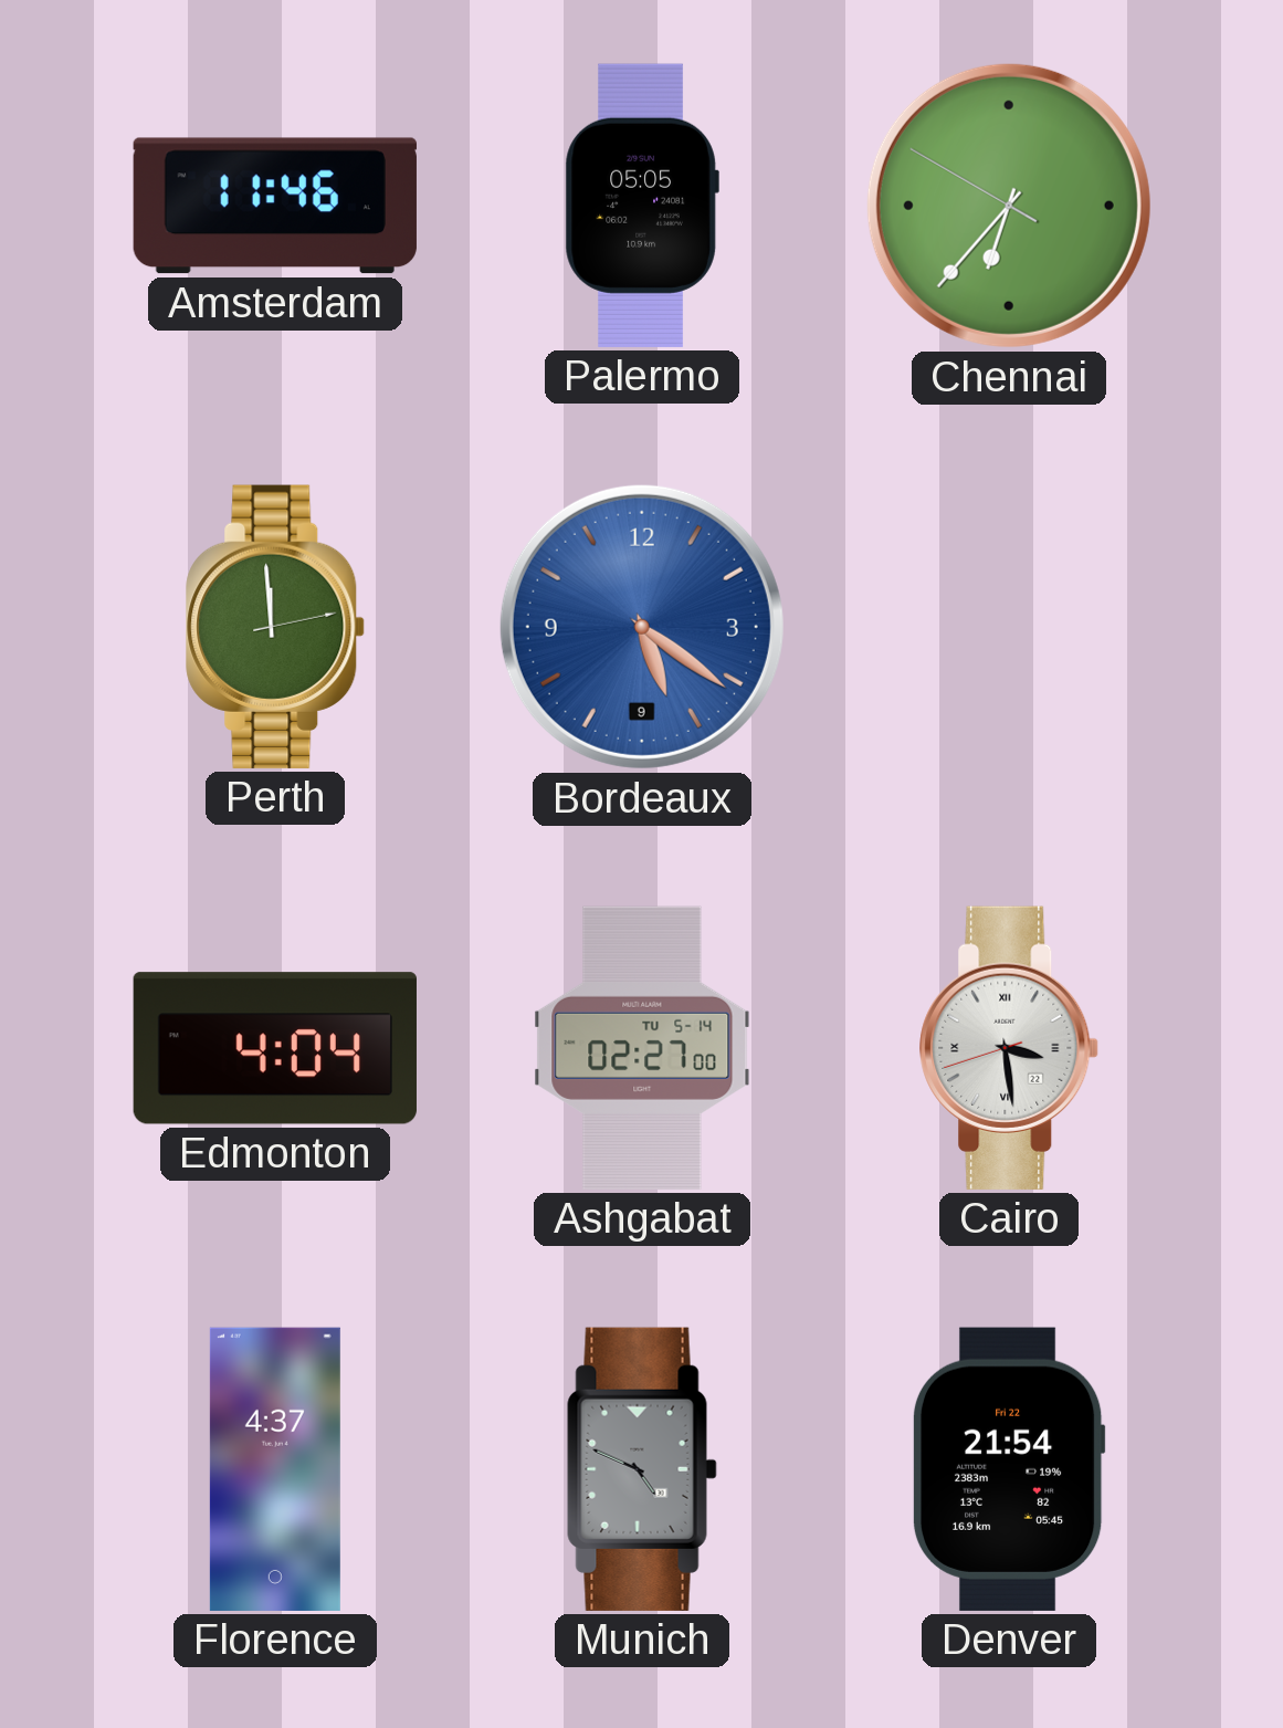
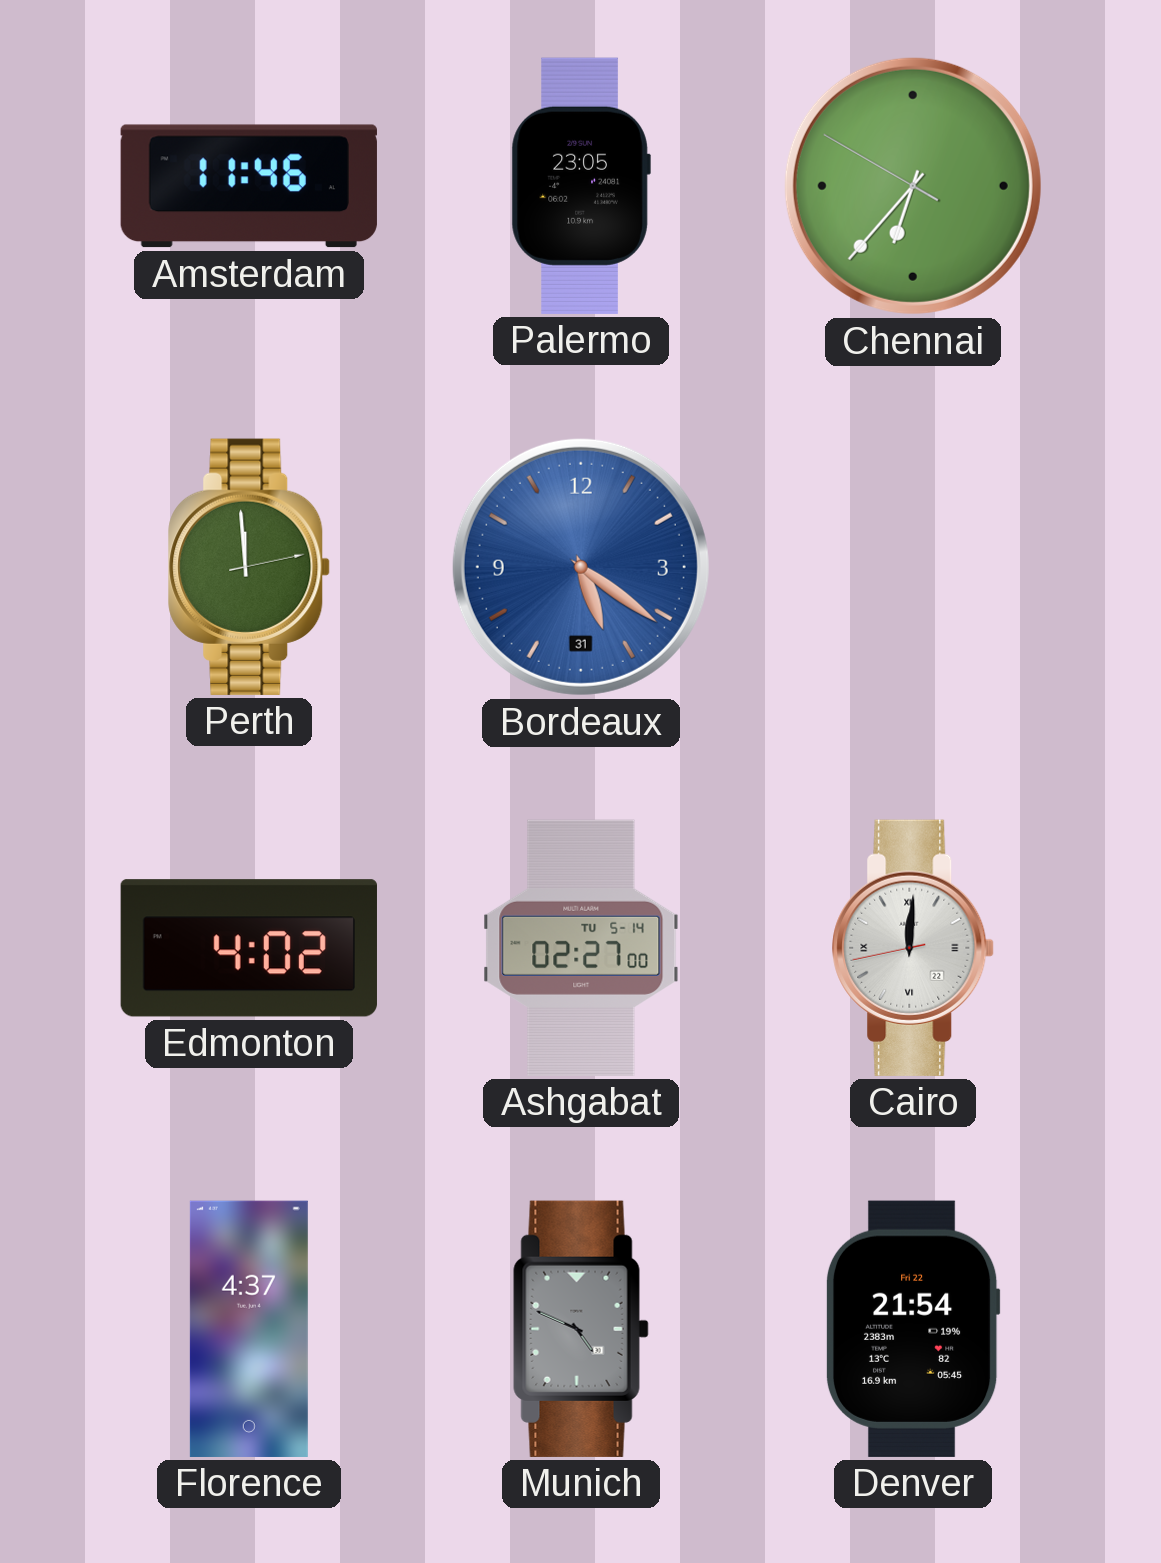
Palermo: 05:05 -> 23:05 (581, 186)
Bordeaux date: 9 -> 31 (581, 567)
Edmonton: 4:04 -> 4:02 (249, 948)
Cairo: 3:28 -> 12:00 (913, 948)
